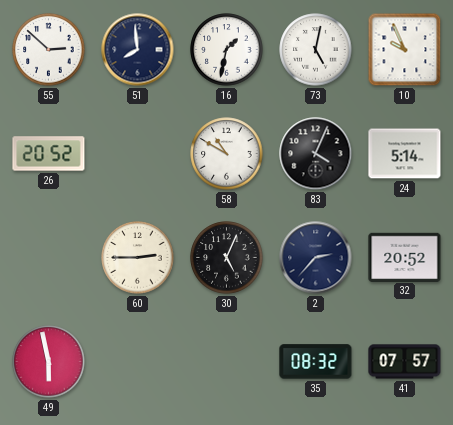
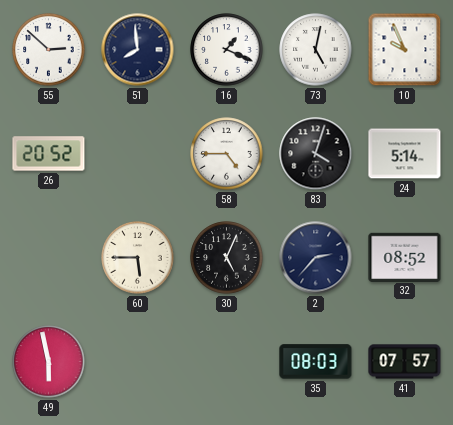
16: 1:32 -> 1:19 (227, 50)
58: 10:50 -> 4:45 (227, 154)
83: 4:04 -> 4:03 (316, 154)
60: 2:45 -> 5:45 (138, 258)
32: 20:52 -> 08:52 (405, 257)
35: 08:32 -> 08:03 (316, 362)
